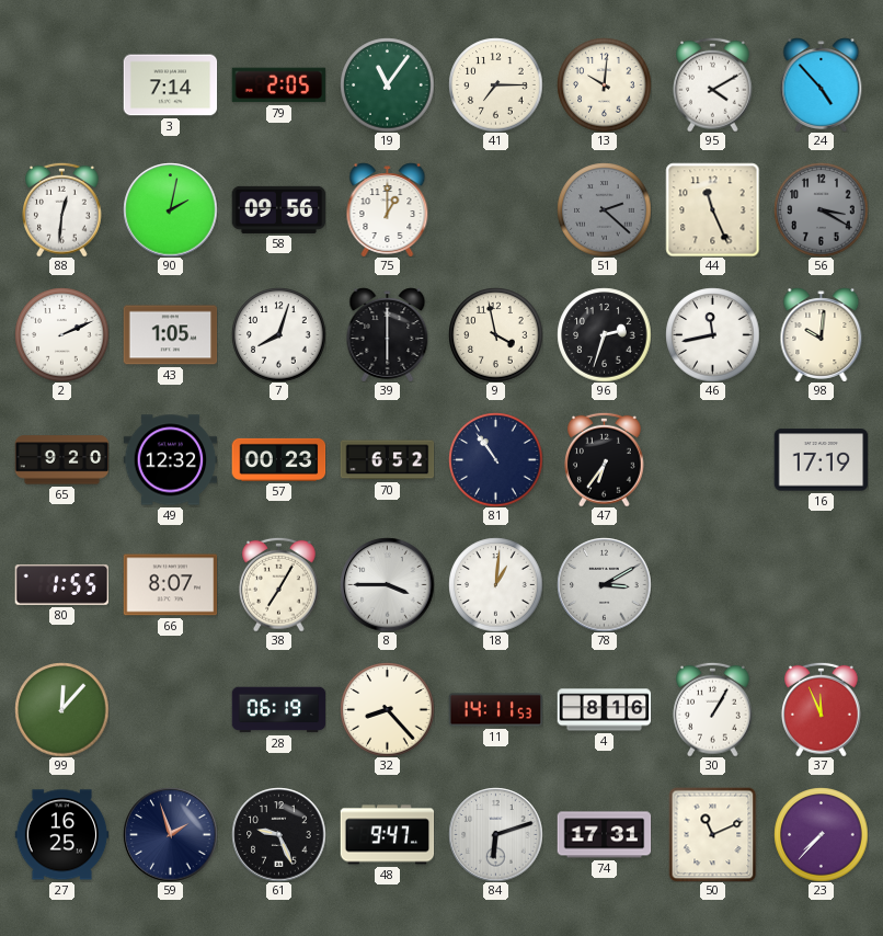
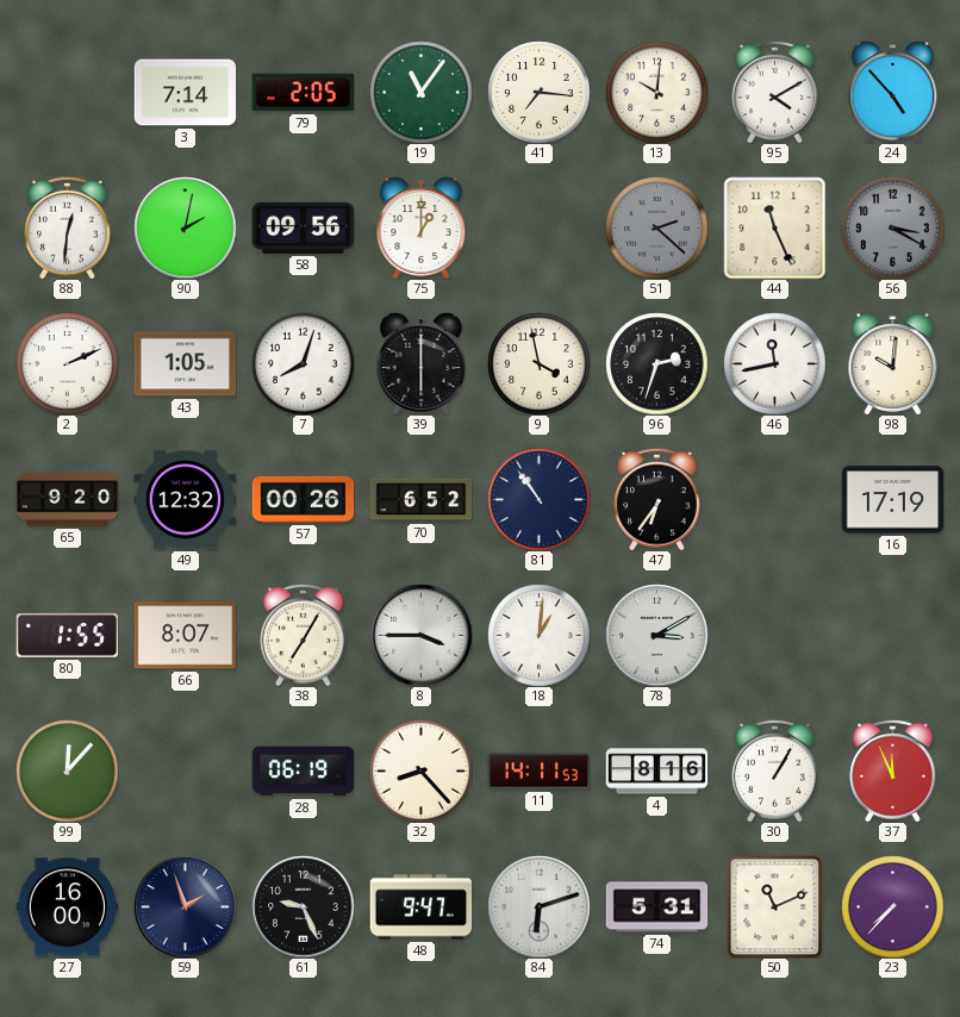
41: 7:15 -> 7:16 (538, 92)
57: 00:23 -> 00:26 (303, 499)
27: 16:25 -> 16:00 (67, 907)
74: 17:31 -> 5:31 (656, 907)
